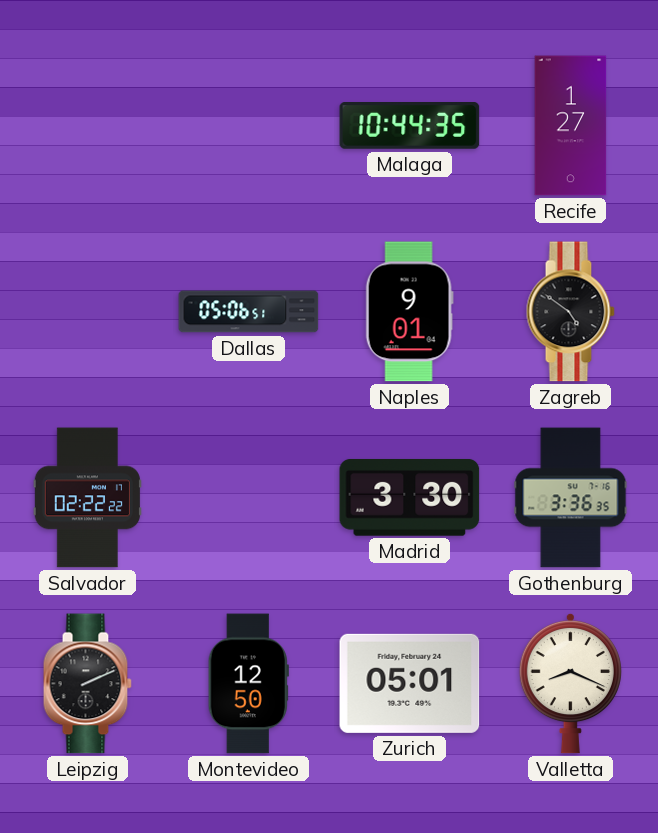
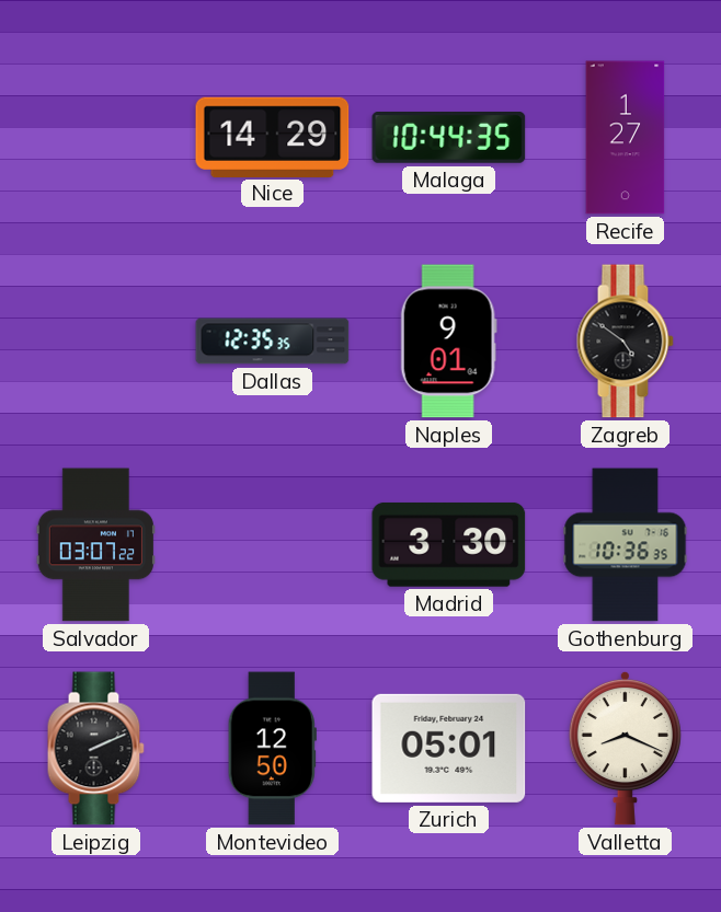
Nice: none -> 14:29 (273, 137)
Dallas: 05:06 -> 12:35 (273, 342)
Salvador: 02:22 -> 03:07 (95, 545)
Gothenburg: 3:36 -> 10:36 (626, 545)
